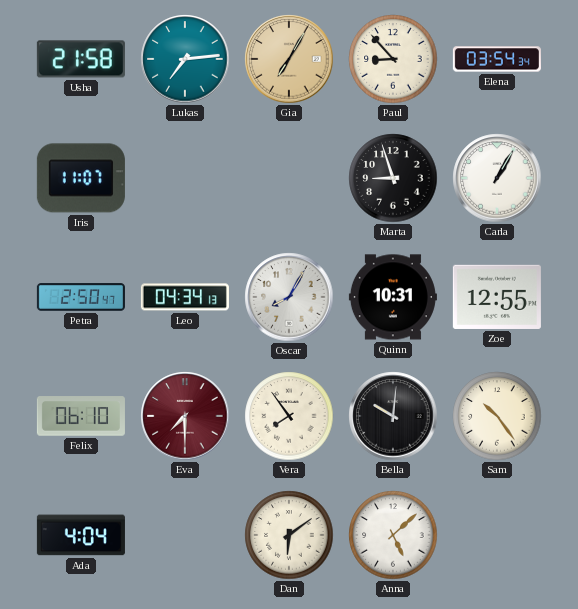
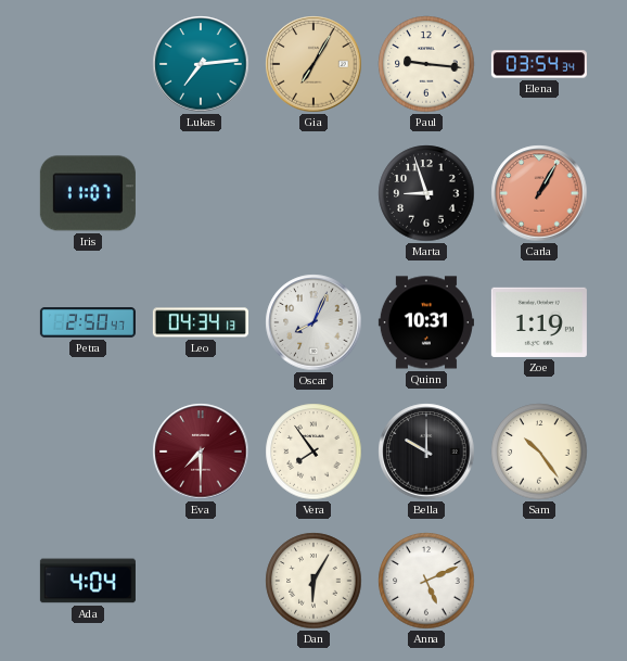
Usha: 21:58 -> none (81, 59)
Paul: 8:53 -> 9:16 (426, 64)
Carla dial: white -> salmon (539, 193)
Oscar: 8:05 -> 8:04 (313, 322)
Zoe: 12:55 -> 1:19 (539, 322)
Felix: 06:10 -> none (81, 416)
Bella: 10:01 -> 10:00 (426, 452)
Dan: 6:09 -> 6:05 (313, 581)
Anna: 5:08 -> 5:11 (426, 581)
